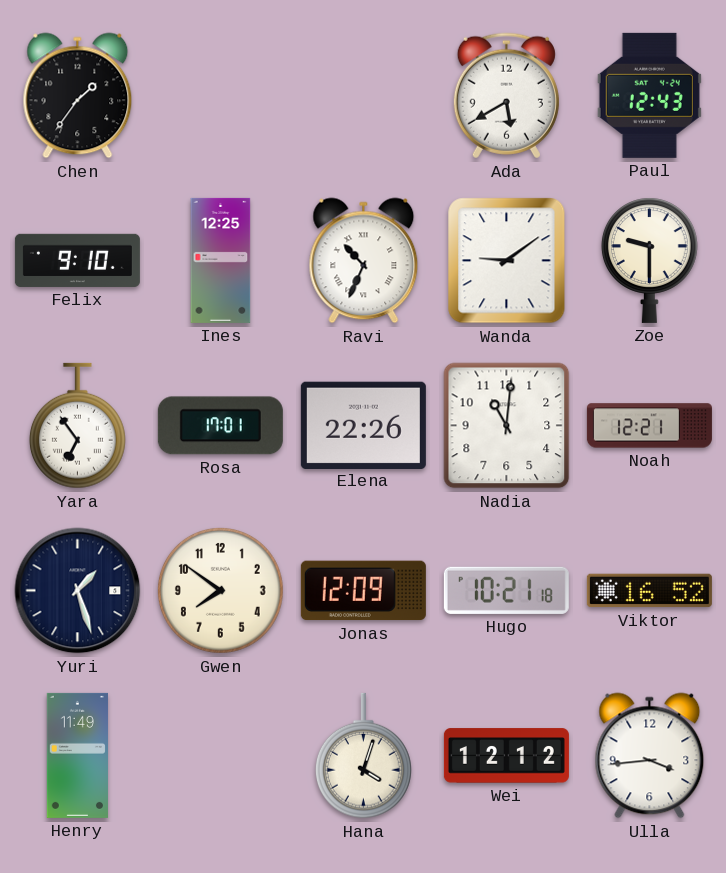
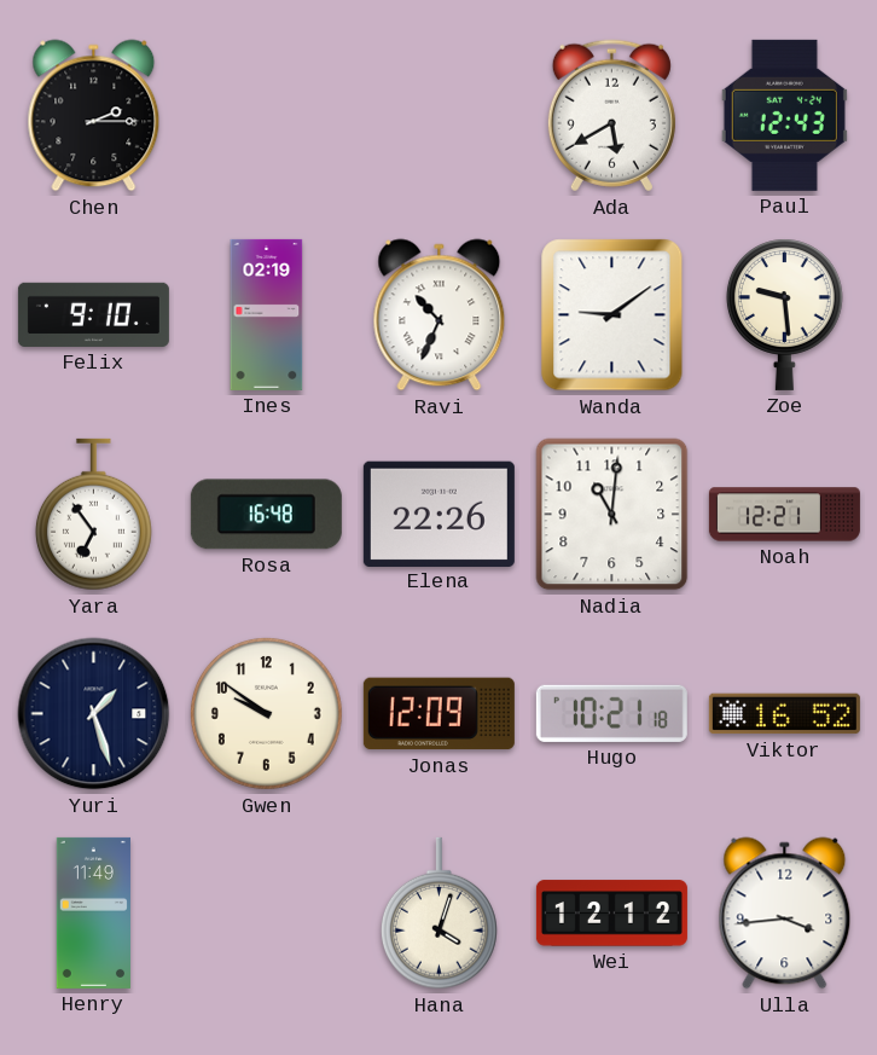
Chen: 1:36 -> 2:15 (94, 116)
Ines: 12:25 -> 02:19 (267, 314)
Zoe: 9:30 -> 9:29 (784, 314)
Rosa: 17:01 -> 16:48 (266, 515)
Gwen: 7:51 -> 9:51 (267, 714)
